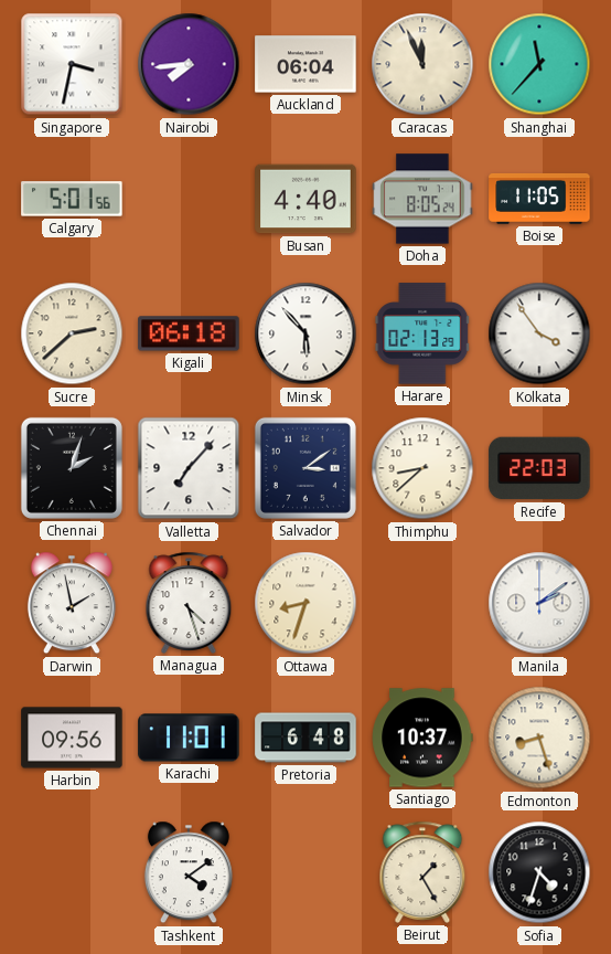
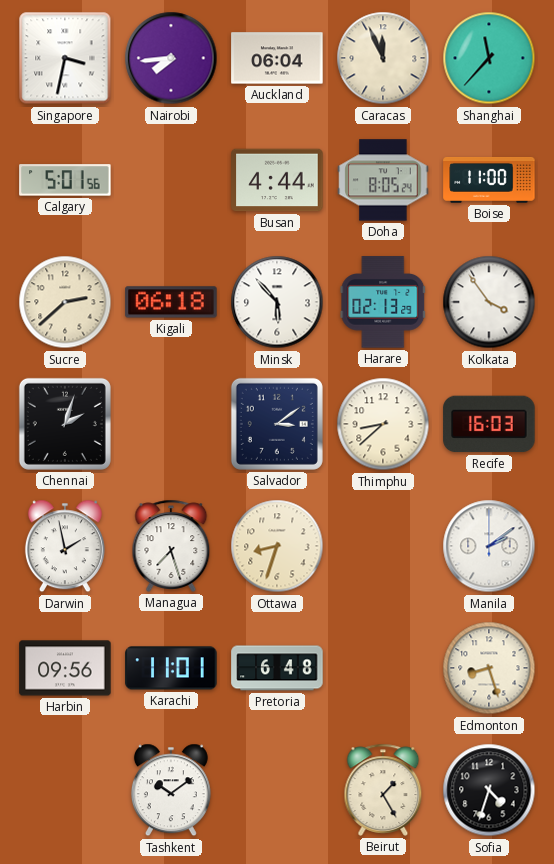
Busan: 4:40 -> 4:44 (277, 180)
Boise: 11:05 -> 11:00 (489, 180)
Valletta: 7:07 -> none (189, 468)
Recife: 22:03 -> 16:03 (489, 424)
Managua: 4:27 -> 7:27 (171, 546)
Santiago: 10:37 -> none (422, 738)
Tashkent: 4:09 -> 10:09 (171, 790)
